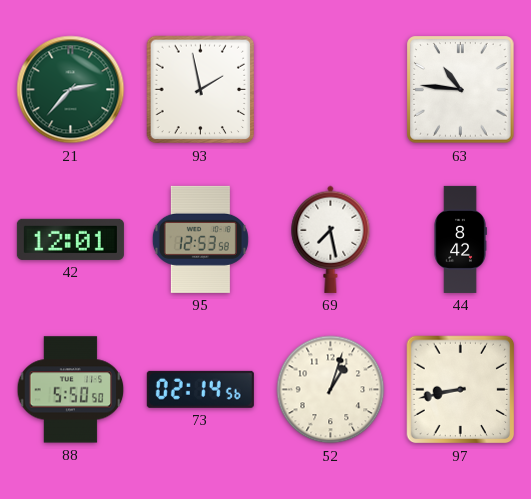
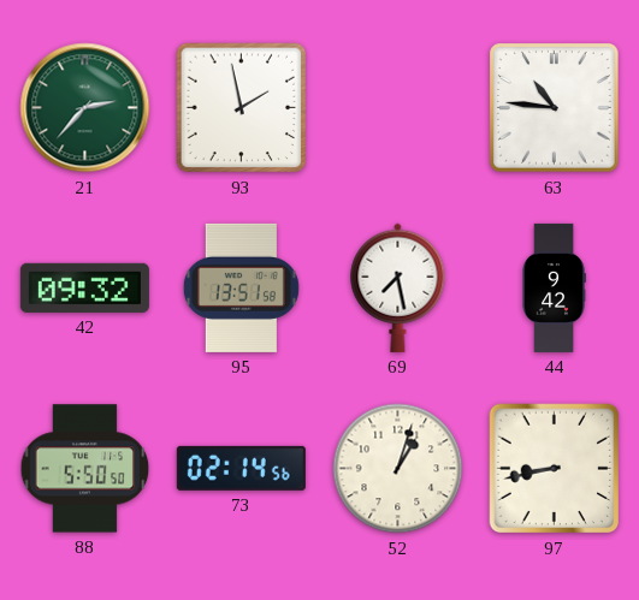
42: 12:01 -> 09:32 (84, 287)
95: 12:53 -> 13:51 (241, 287)
44: 8:42 -> 9:42 (554, 287)
